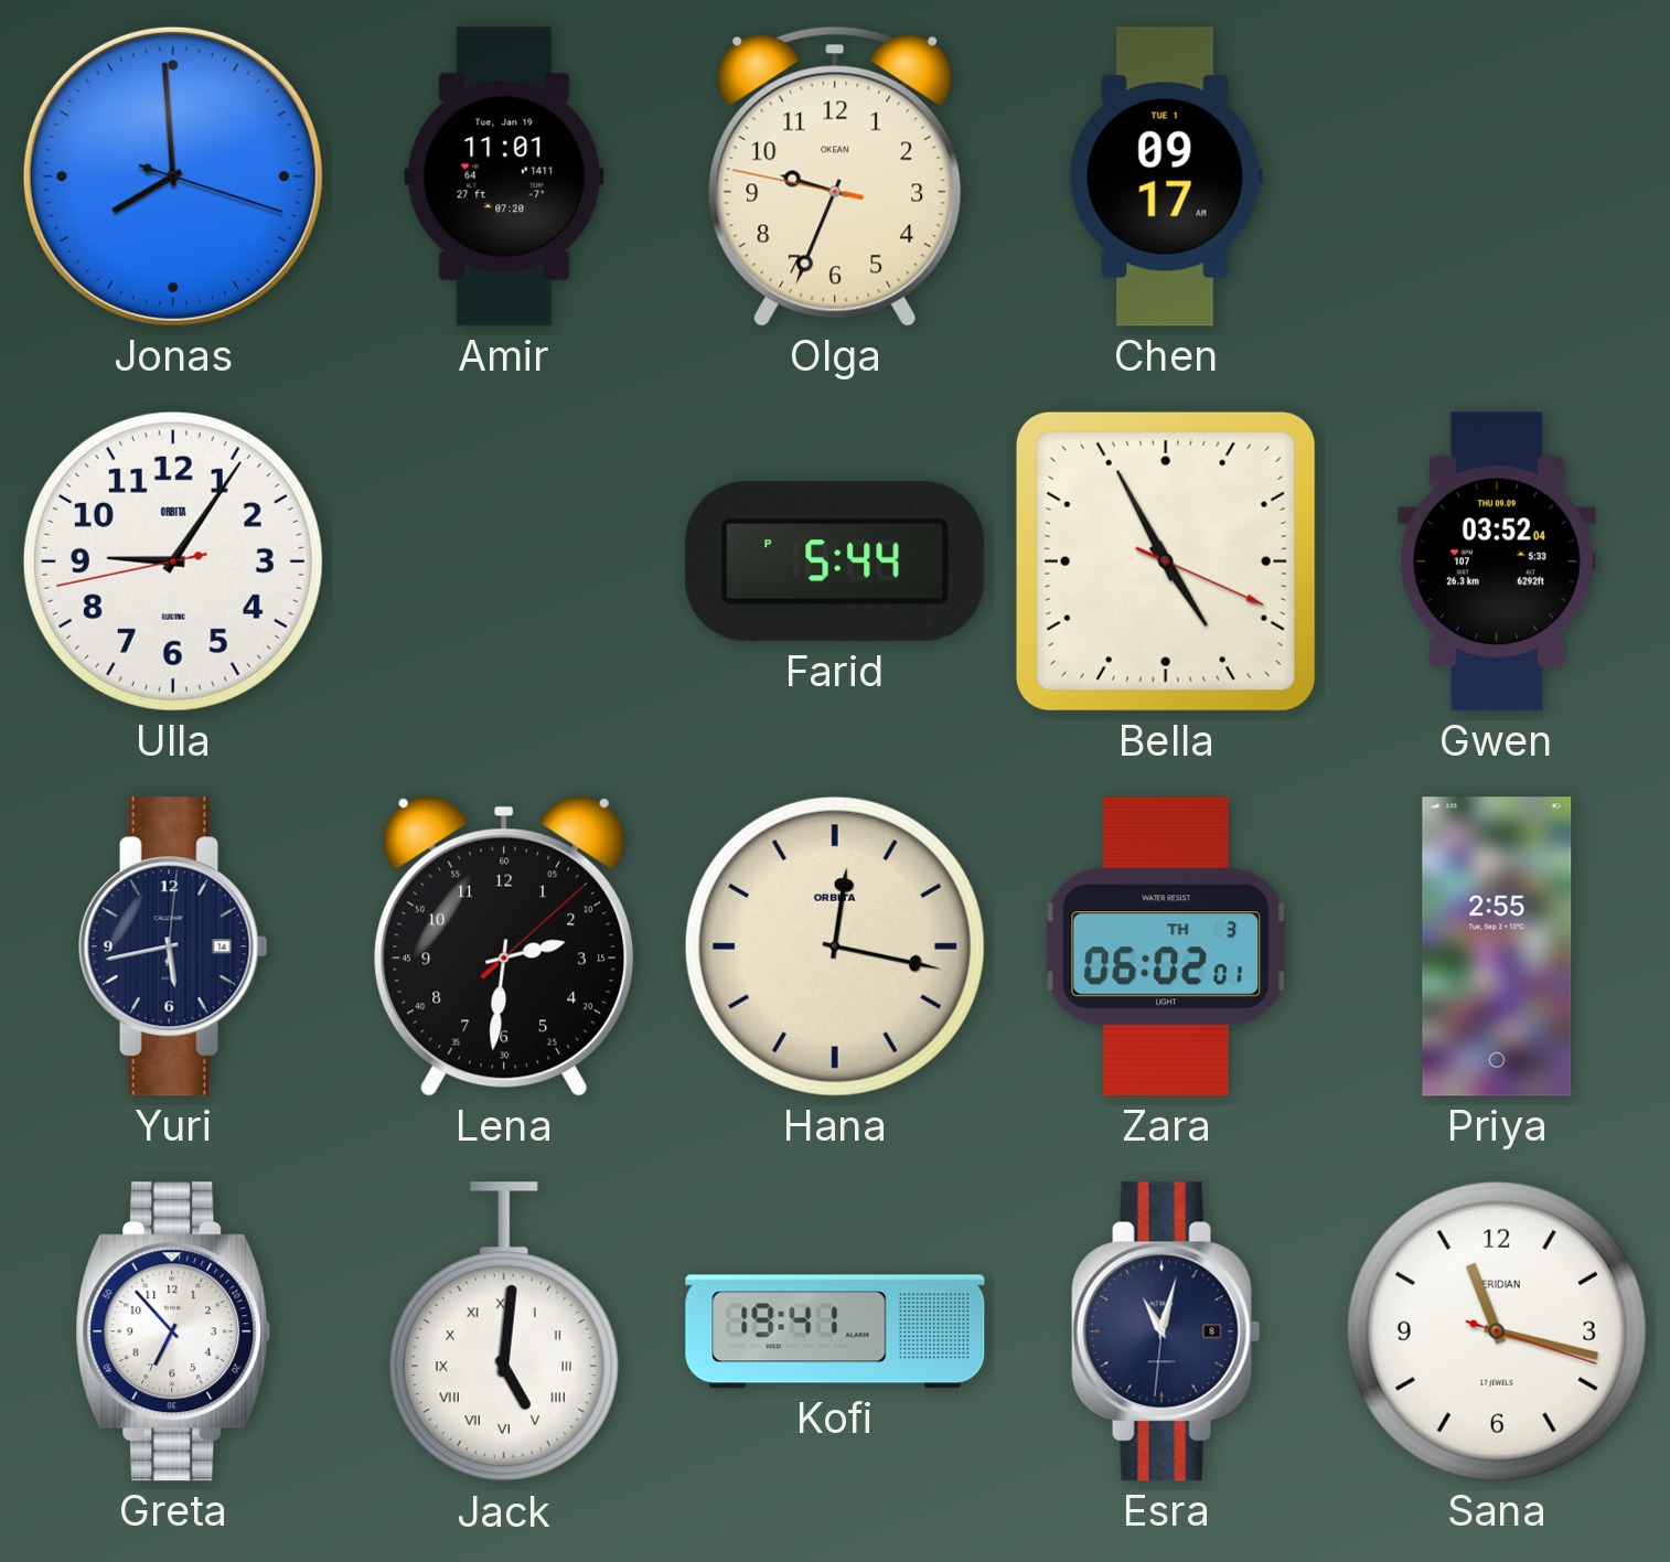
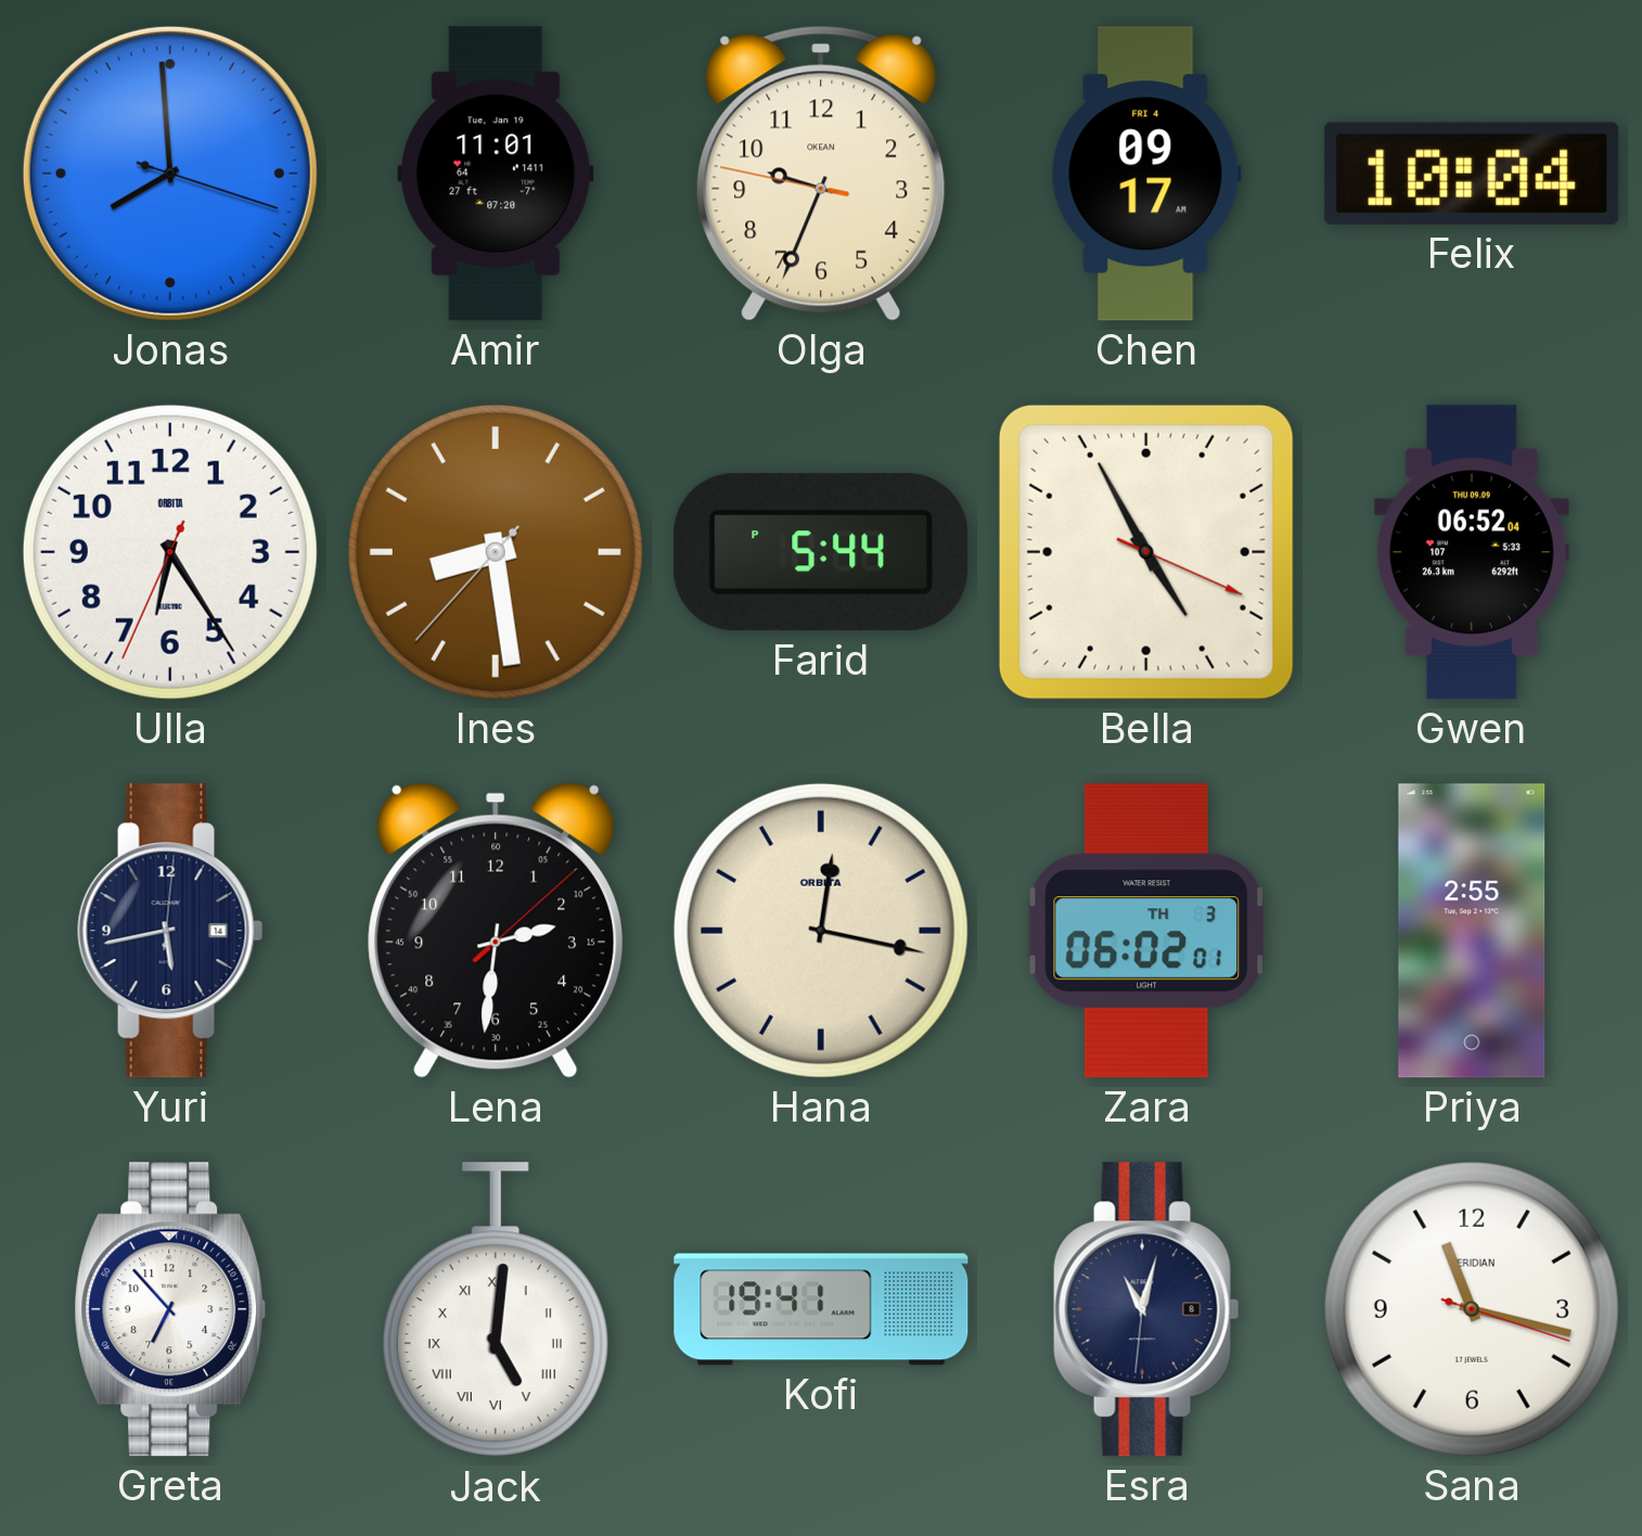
Chen date: TUE 1 -> FRI 4 (1146, 174)
Felix: none -> 10:04 (1472, 174)
Ulla: 9:05 -> 6:24 (170, 552)
Ines: none -> 8:28 (496, 552)
Gwen: 03:52 -> 06:52 (1472, 552)
